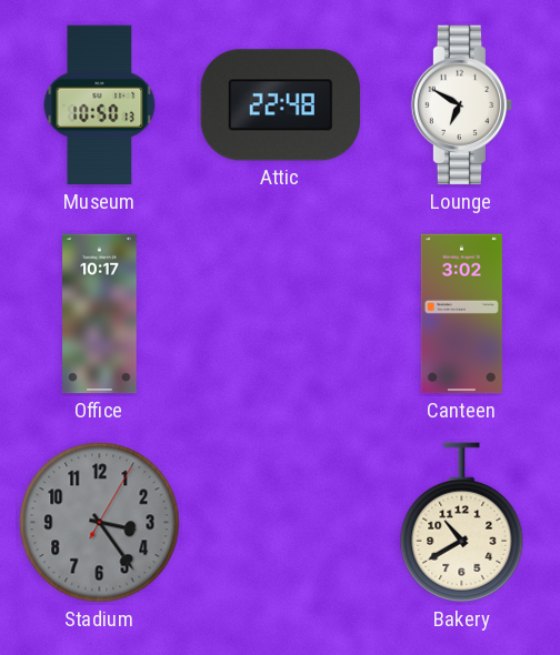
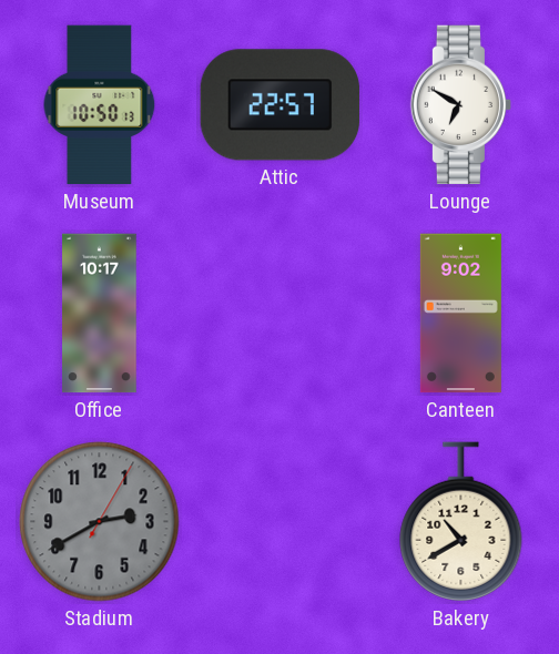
Attic: 22:48 -> 22:57 (281, 105)
Canteen: 3:02 -> 9:02 (460, 314)
Stadium: 3:24 -> 2:40 (100, 522)
